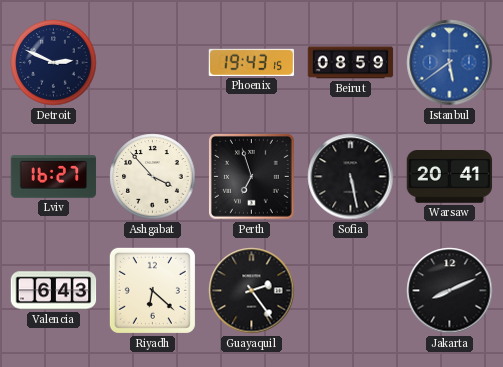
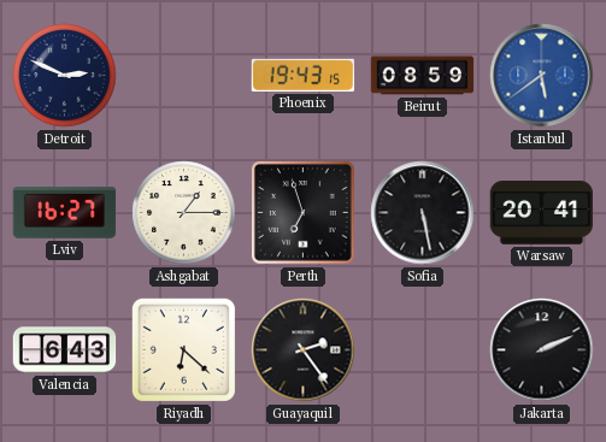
Ashgabat: 3:53 -> 1:15 (184, 213)
Jakarta: 8:11 -> 2:11 (542, 350)
